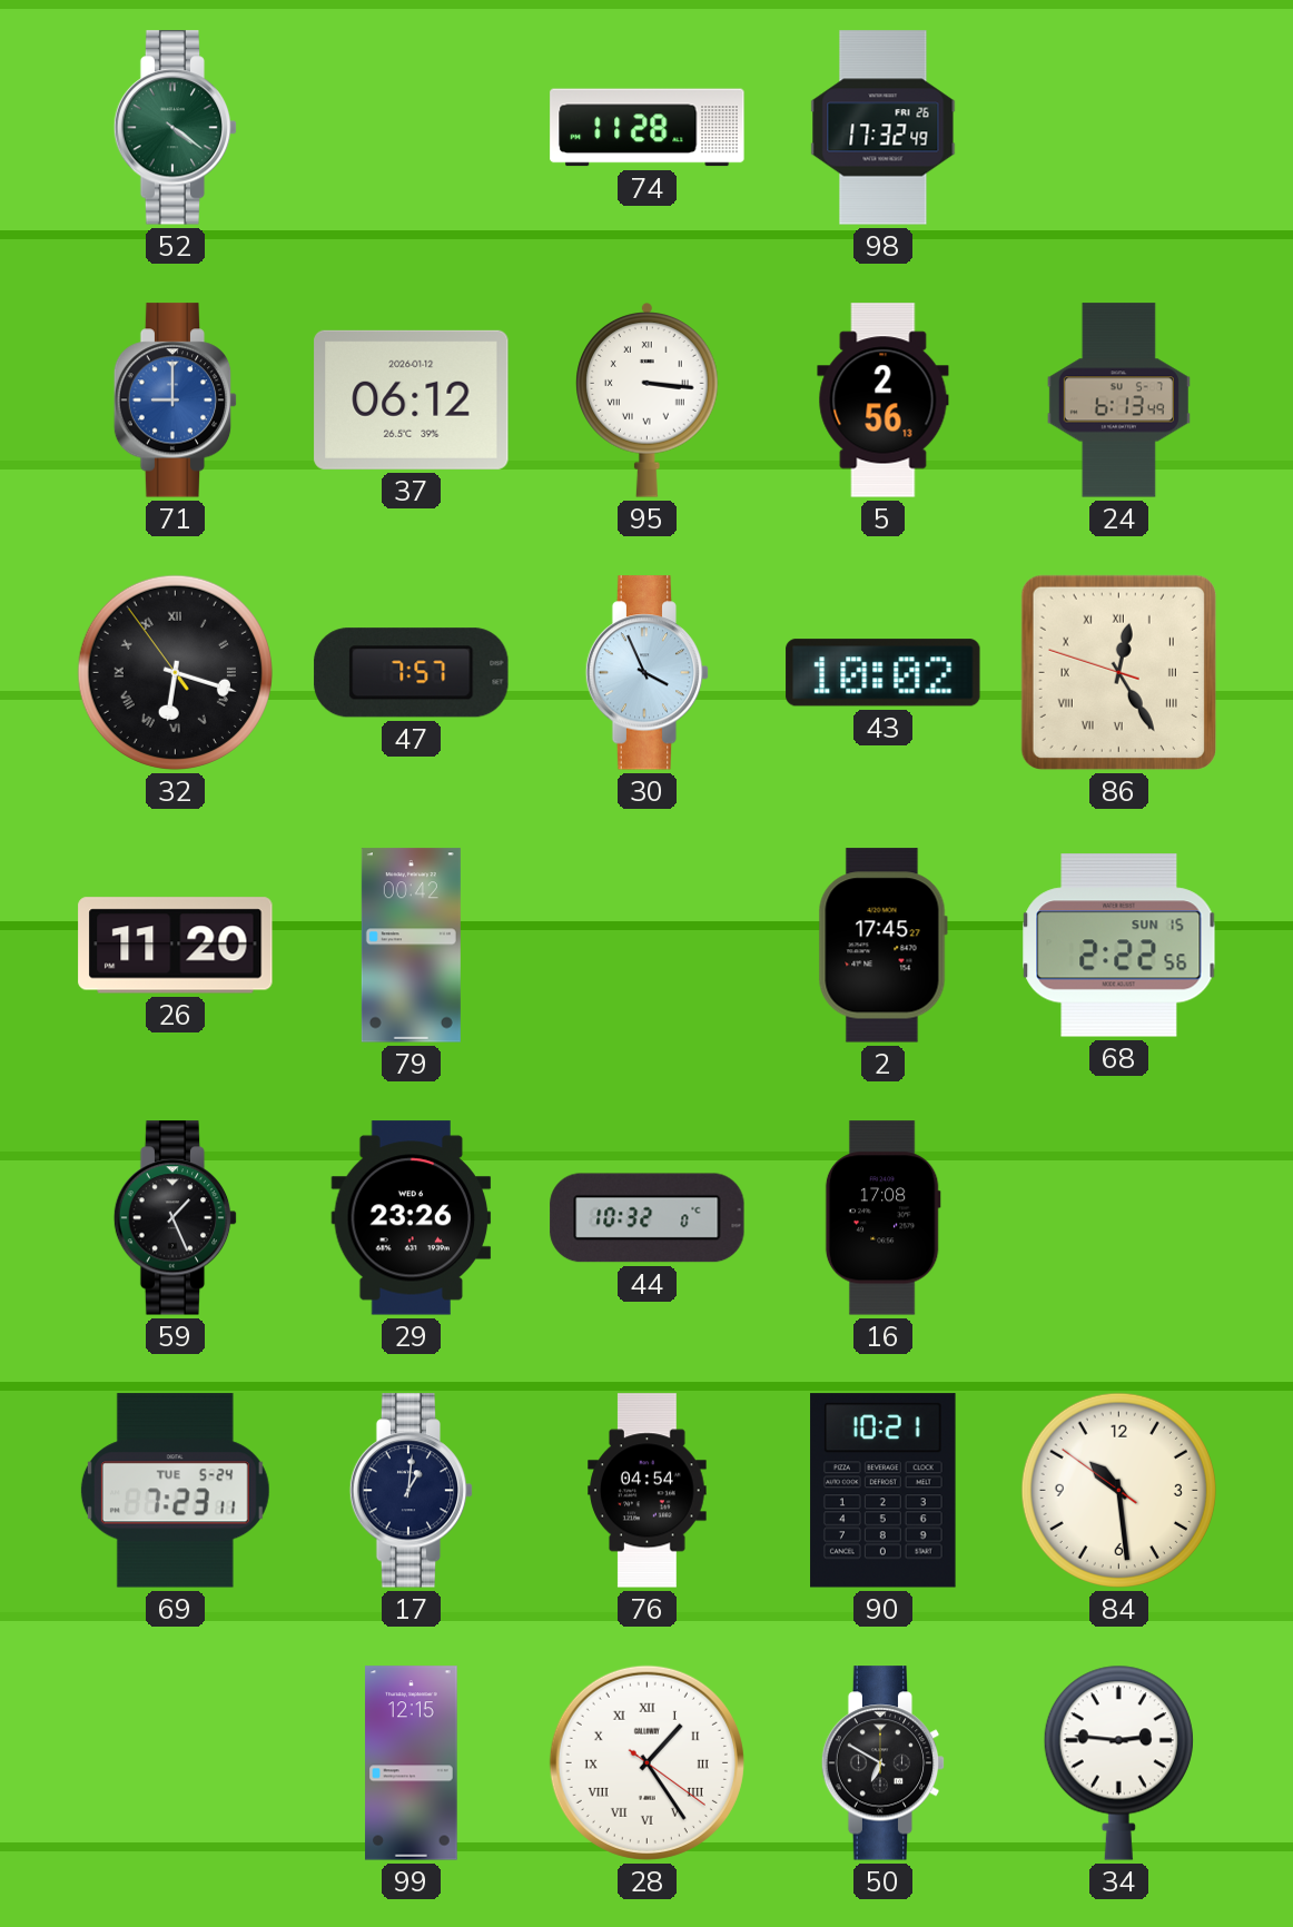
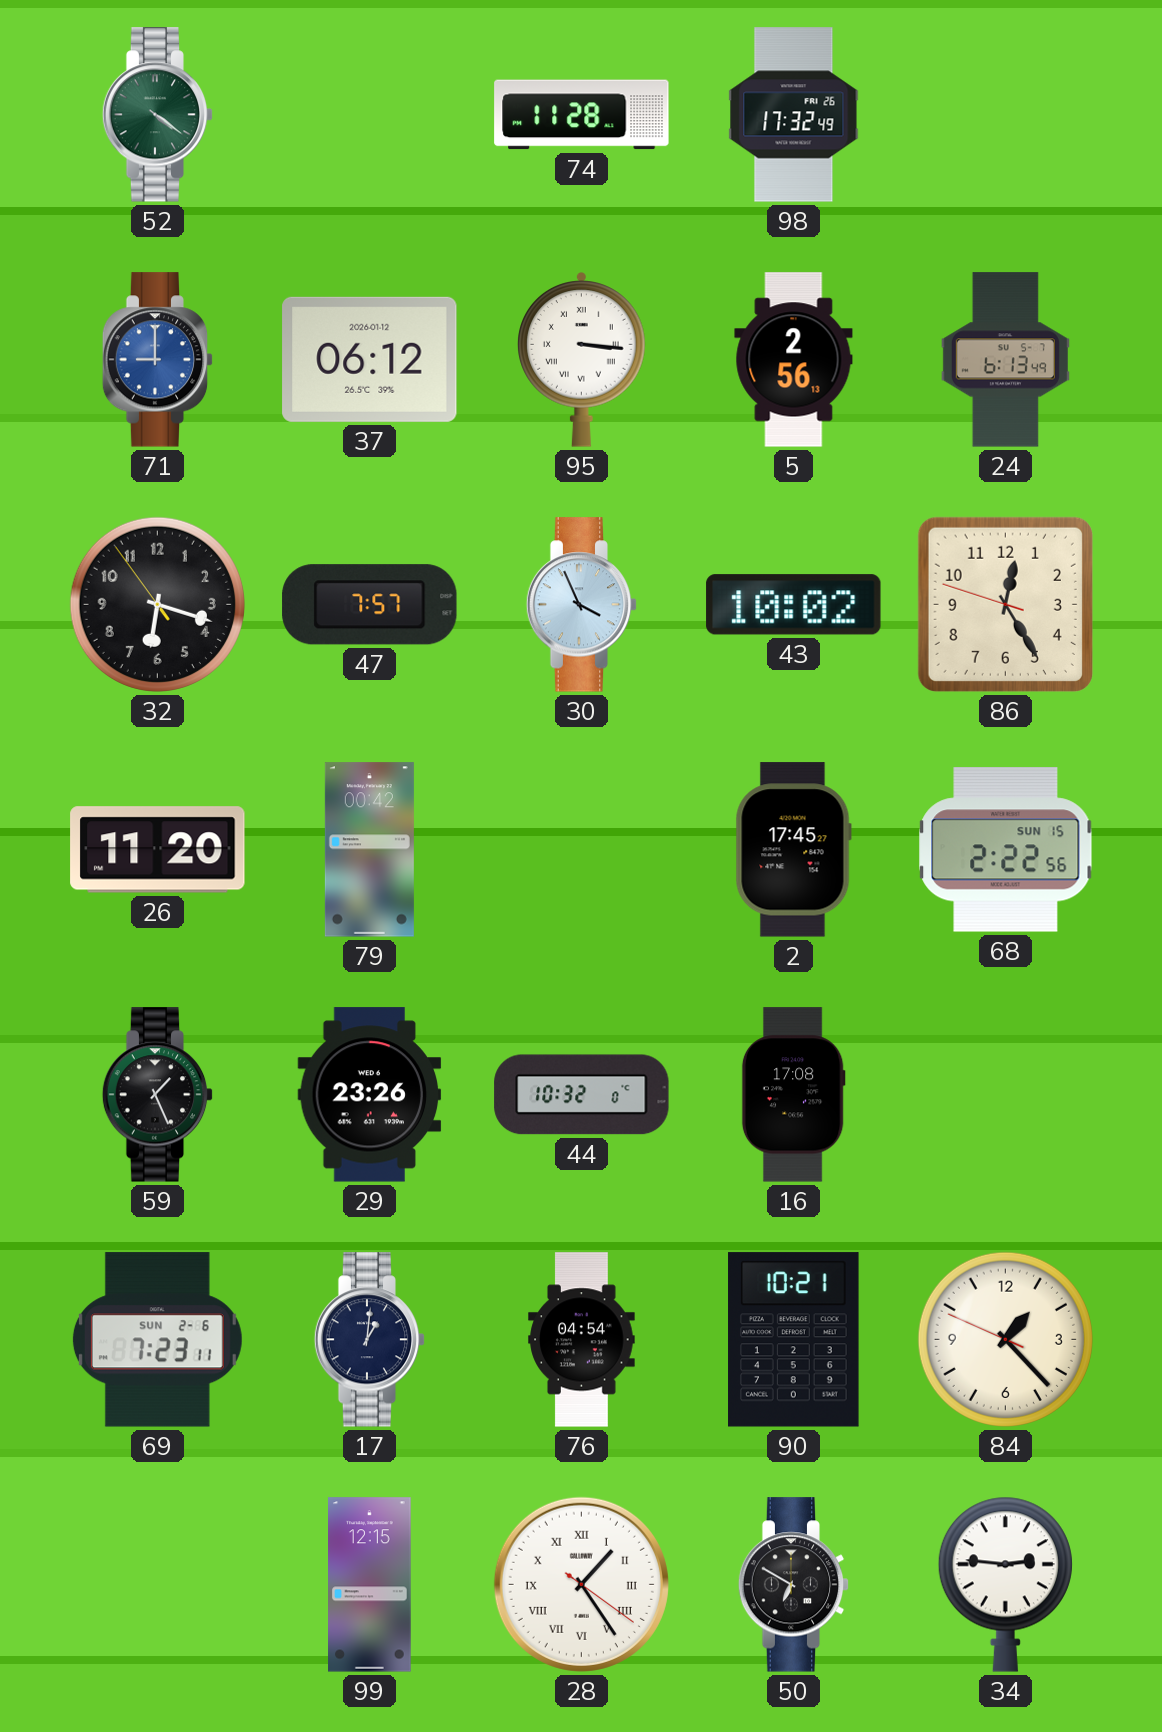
32 numerals: Roman -> Arabic (157, 604)
86 numerals: Roman -> Arabic (1005, 604)
69 date: TUE 5-24 -> SUN 2-6 (157, 1340)
84: 10:28 -> 1:22 (1005, 1339)
